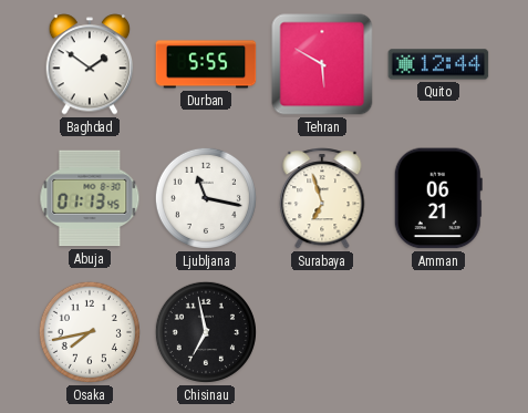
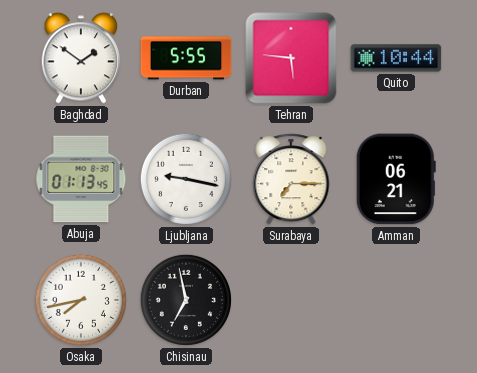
Tehran: 5:50 -> 5:46 (291, 58)
Quito: 12:44 -> 10:44 (396, 58)
Ljubljana: 11:17 -> 9:17 (186, 179)
Surabaya: 6:57 -> 7:15 (291, 179)
